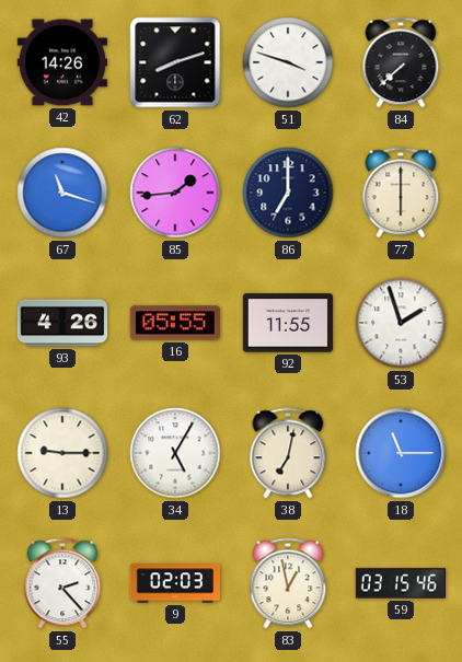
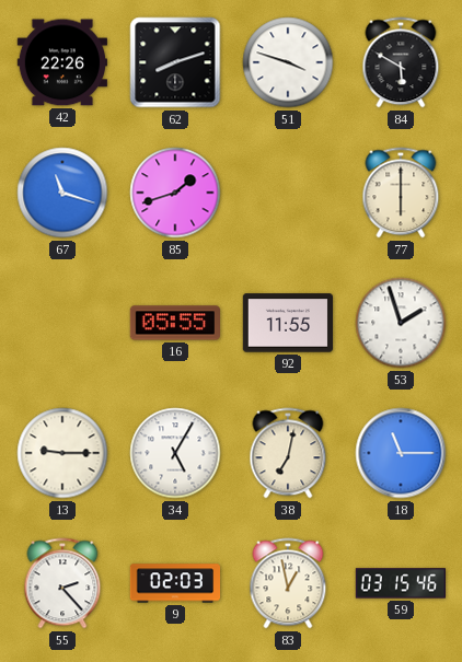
42: 14:26 -> 22:26 (61, 62)
84: 7:38 -> 5:50 (401, 62)
85: 1:44 -> 1:42 (175, 193)
86: 7:00 -> none (288, 193)
93: 4:26 -> none (62, 323)
